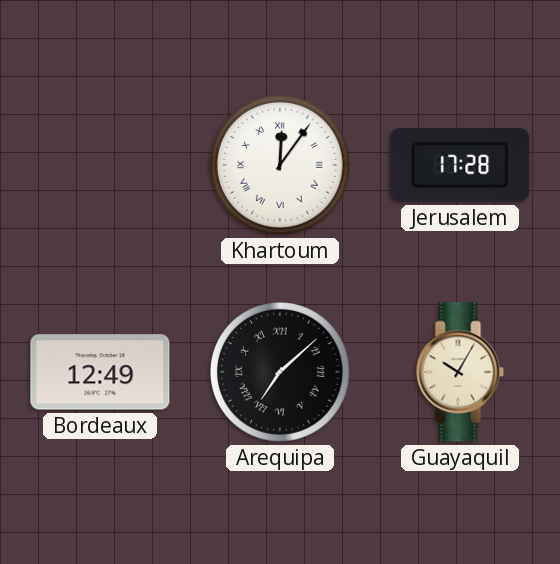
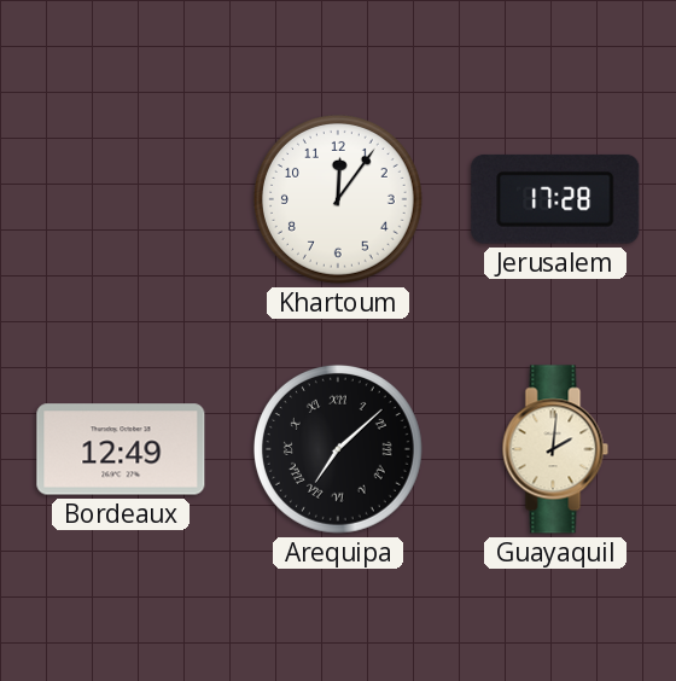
Khartoum numerals: Roman -> Arabic (338, 199)
Guayaquil: 10:05 -> 2:01 (555, 449)
